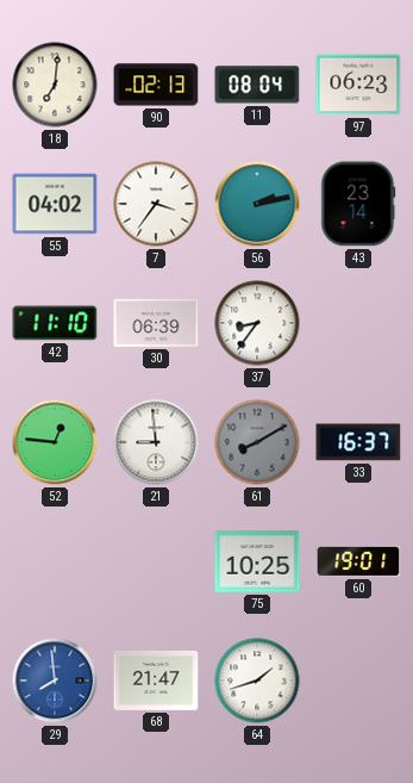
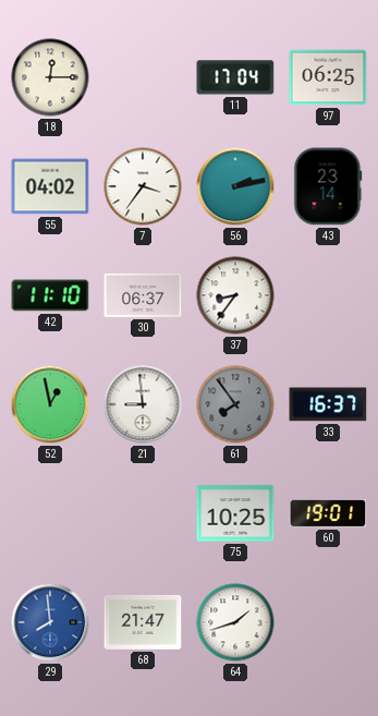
18: 7:01 -> 12:15 (50, 77)
90: 02:13 -> none (156, 85)
11: 08:04 -> 17:04 (235, 77)
97: 06:23 -> 06:25 (328, 77)
30: 06:39 -> 06:37 (143, 295)
52: 12:46 -> 12:58 (50, 404)
61: 8:10 -> 7:54 (235, 404)
